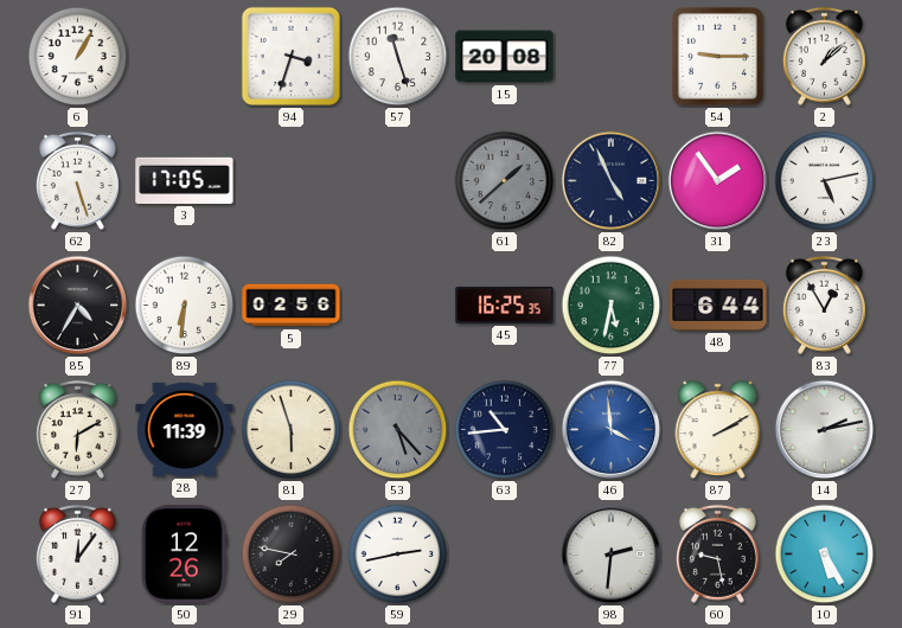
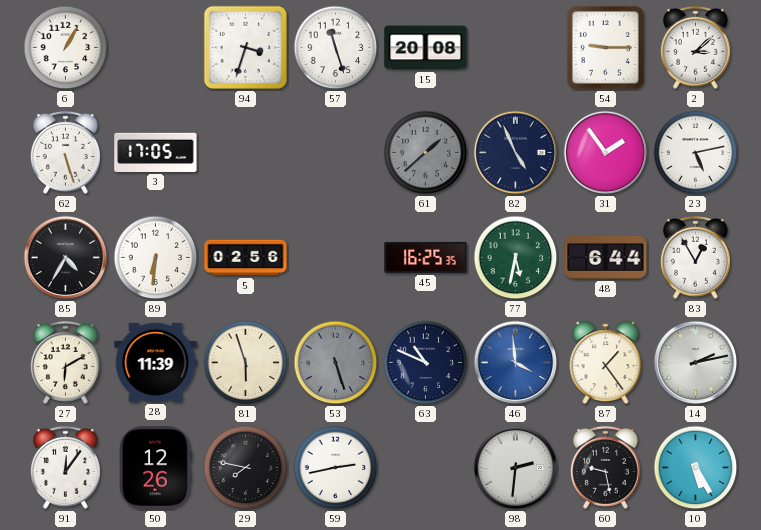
2: 1:08 -> 3:08 (695, 47)
53: 5:23 -> 5:27 (336, 363)
63: 10:44 -> 10:49 (426, 363)
87: 2:10 -> 1:24 (606, 363)
